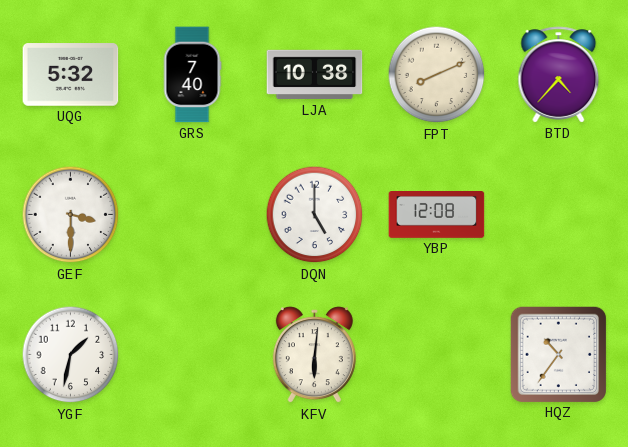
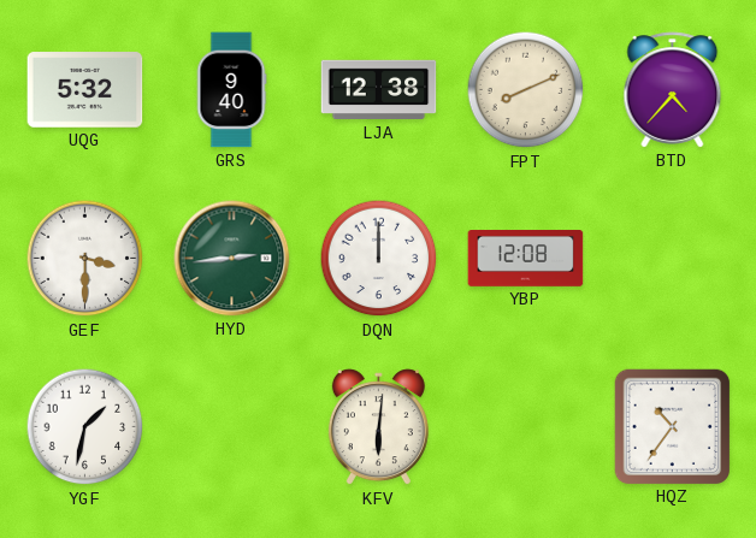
GRS: 7:40 -> 9:40 (231, 90)
LJA: 10:38 -> 12:38 (379, 90)
HYD: none -> 2:44 (232, 259)
DQN: 5:00 -> 12:00 (379, 259)
